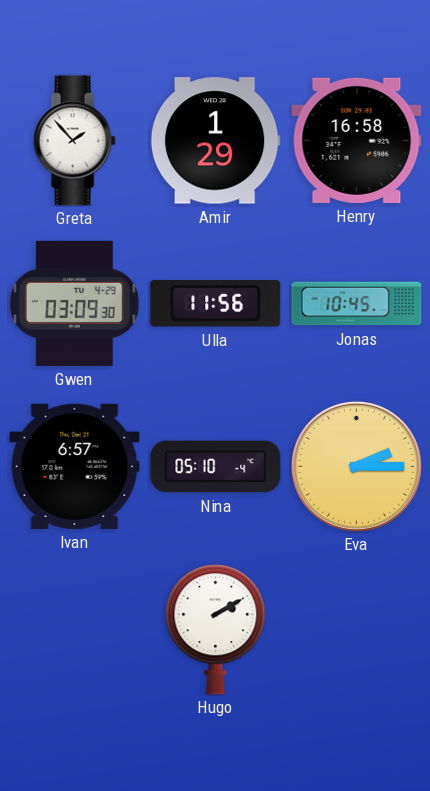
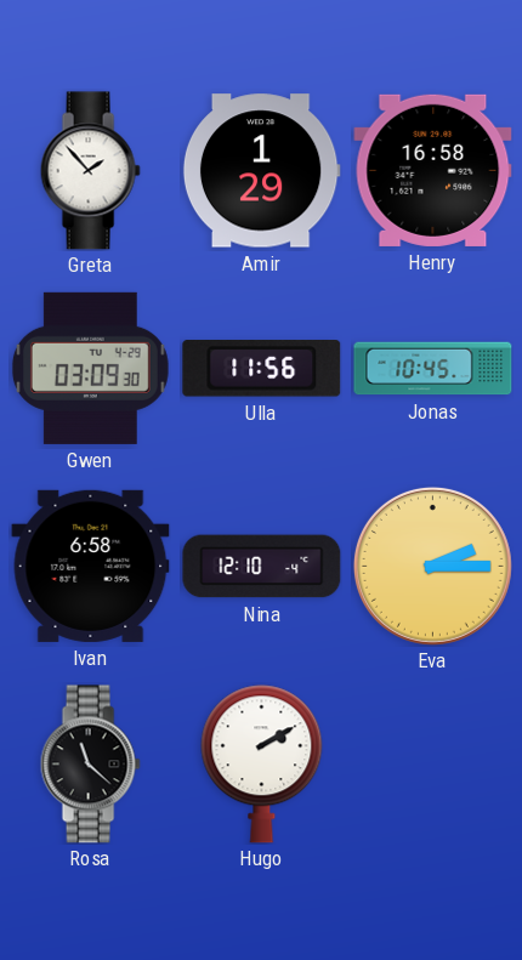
Ivan: 6:57 -> 6:58 (91, 566)
Nina: 05:10 -> 12:10 (262, 567)
Rosa: none -> 11:22 (90, 765)
